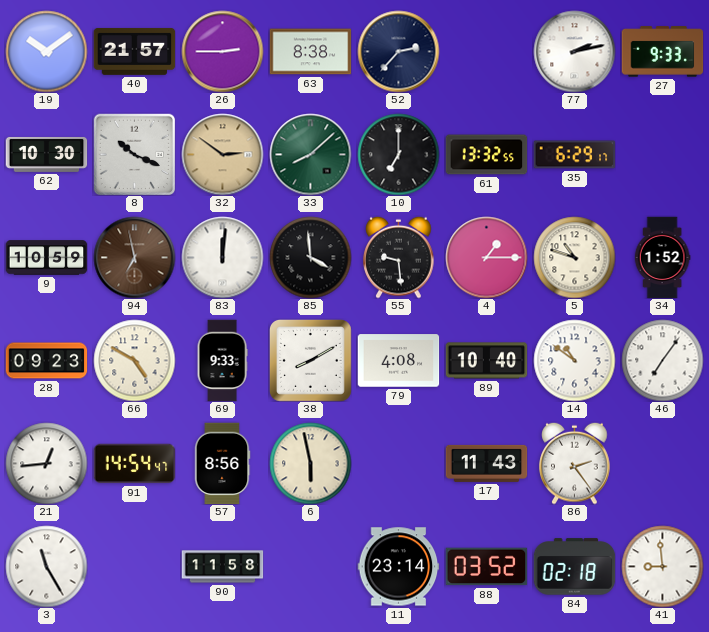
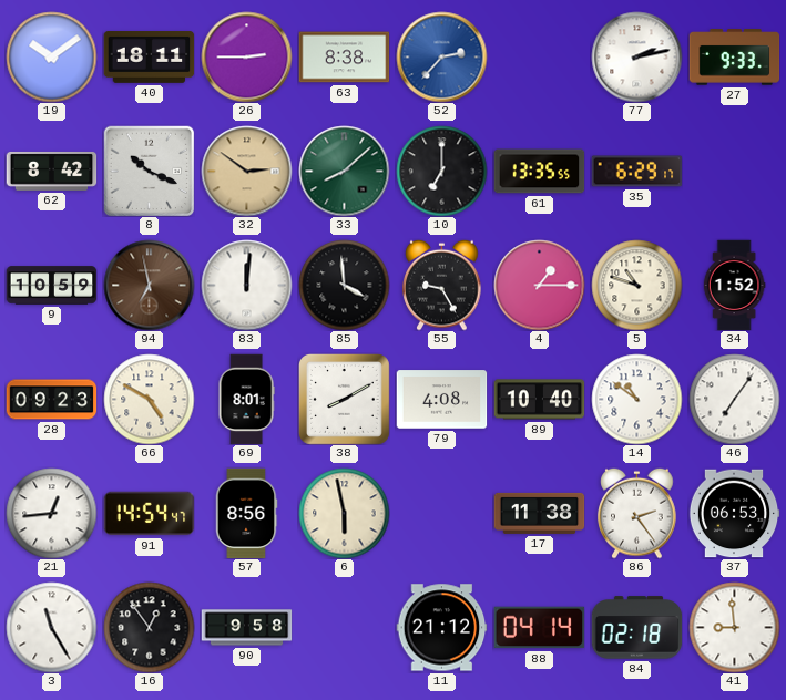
40: 21:57 -> 18:11 (149, 56)
52 dial: navy -> blue (441, 56)
62: 10:30 -> 8:42 (51, 171)
61: 13:32 -> 13:35 (539, 172)
55: 9:29 -> 9:25 (442, 285)
69: 9:33 -> 8:01 (246, 399)
17: 11:43 -> 11:38 (539, 513)
37: none -> 06:53 (734, 514)
16: none -> 12:54 (149, 627)
90: 11:58 -> 9:58 (246, 628)
11: 23:14 -> 21:12 (441, 628)
88: 03:52 -> 04:14 (539, 628)
